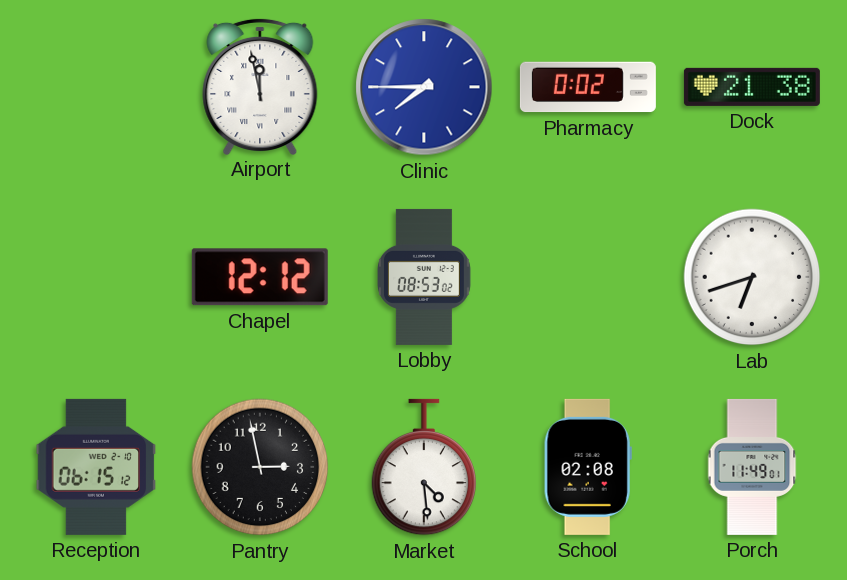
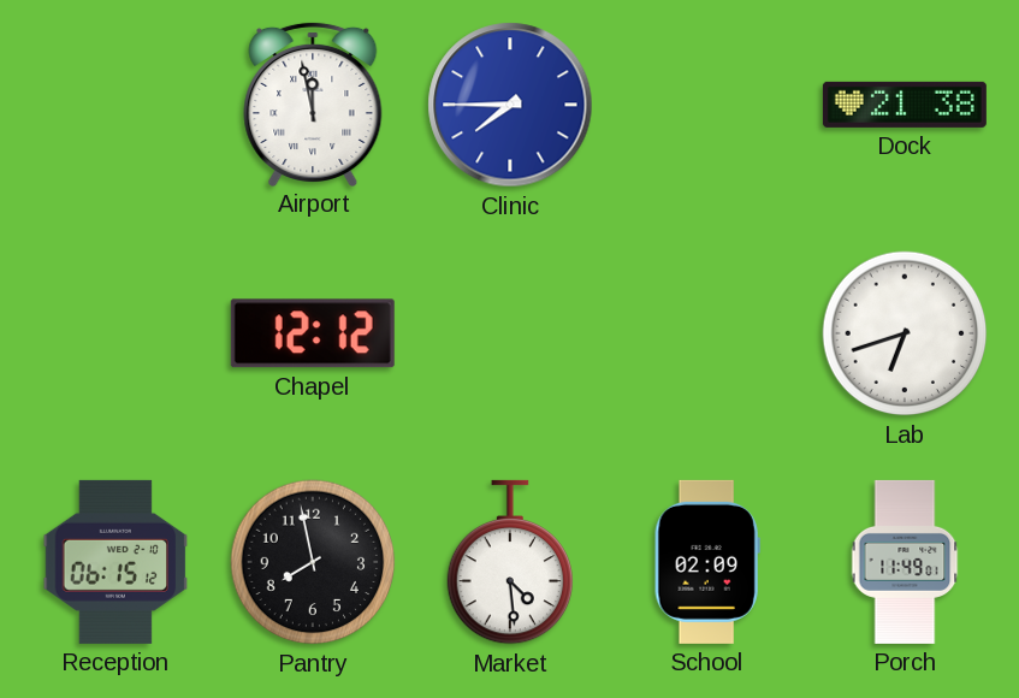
Pharmacy: 0:02 -> none (588, 87)
Lobby: 08:53 -> none (425, 277)
Pantry: 2:58 -> 7:58 (313, 562)
School: 02:08 -> 02:09 (707, 562)
